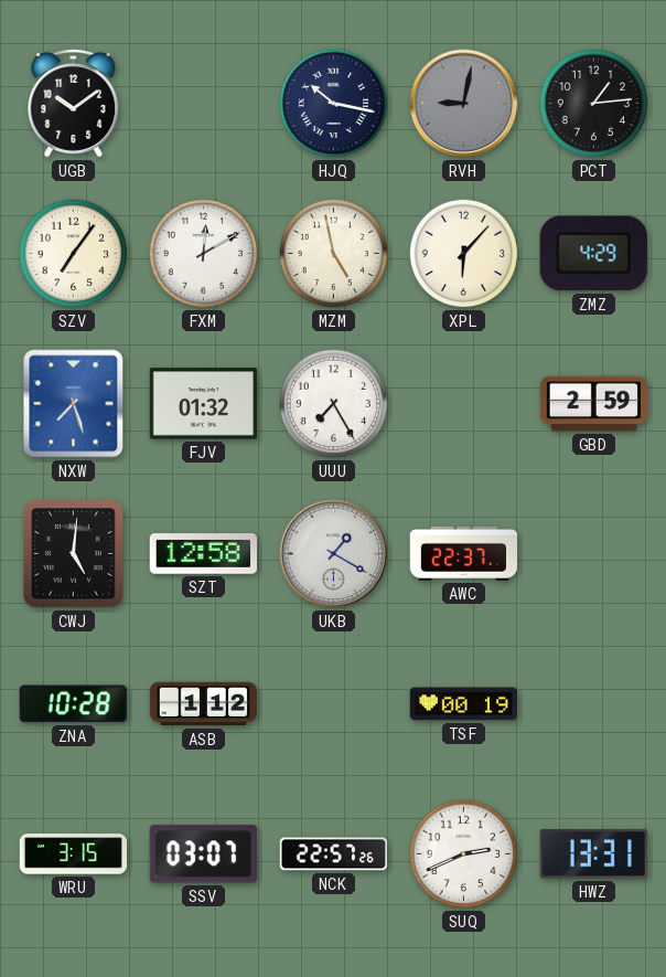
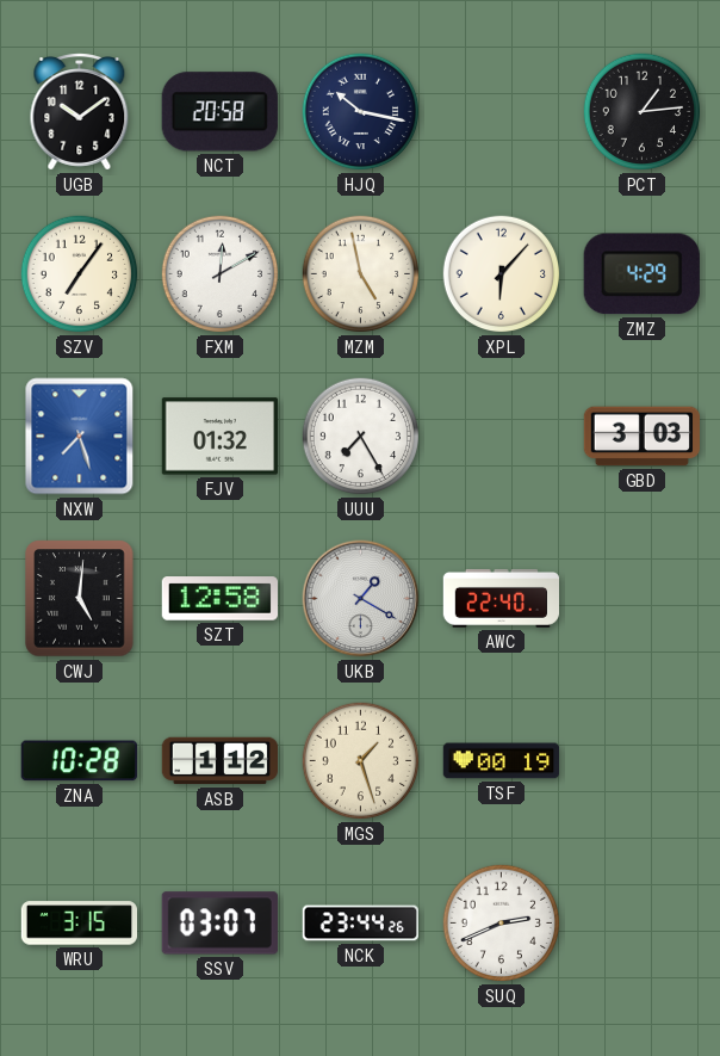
NCT: none -> 20:58 (219, 112)
RVH: 9:02 -> none (464, 104)
GBD: 2:59 -> 3:03 (641, 437)
AWC: 22:37 -> 22:40 (501, 598)
MGS: none -> 1:27 (361, 761)
NCK: 22:57 -> 23:44 (361, 924)
HWZ: 13:31 -> none (593, 854)
